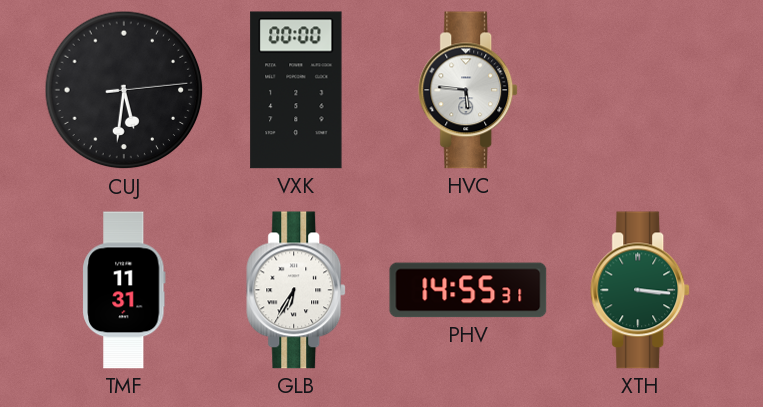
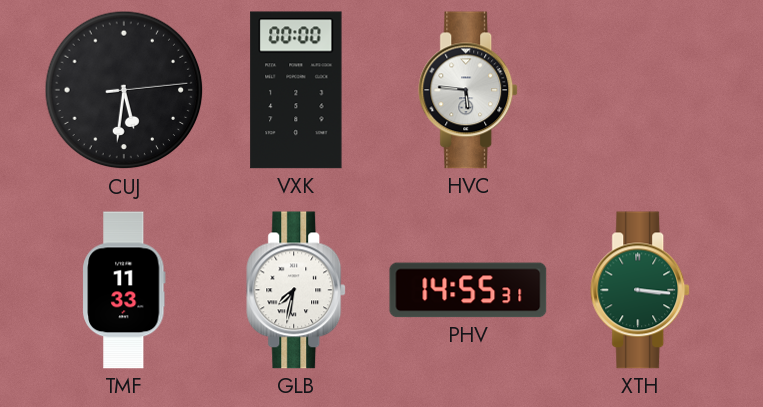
TMF: 11:31 -> 11:33 (124, 290)
GLB: 6:35 -> 7:32 (297, 290)
